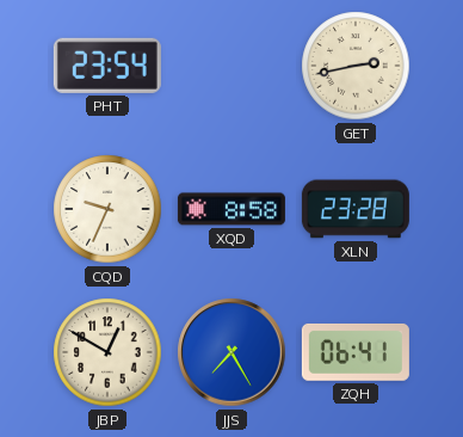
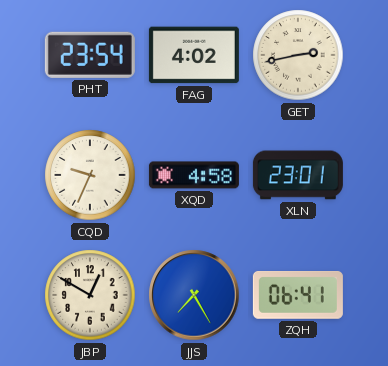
FAG: none -> 4:02 (194, 55)
XQD: 8:58 -> 4:58 (194, 175)
XLN: 23:28 -> 23:01 (298, 175)
